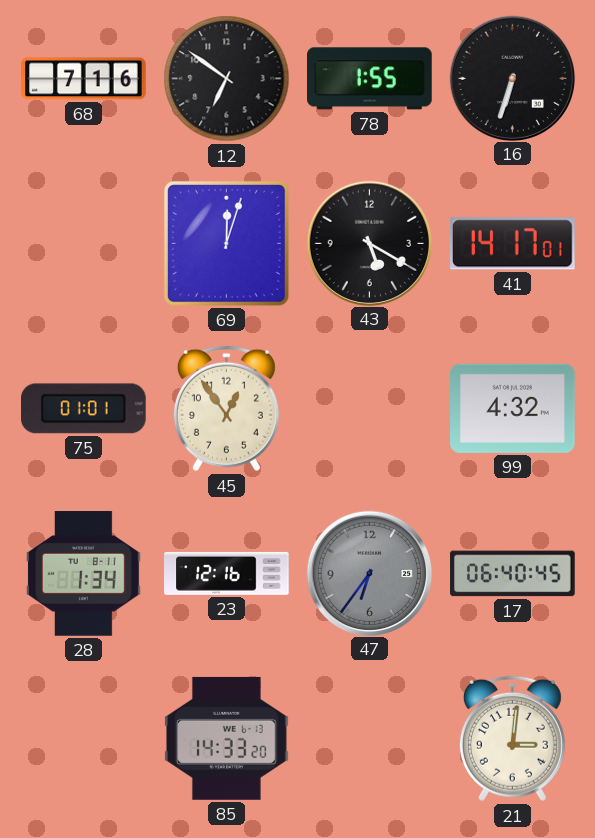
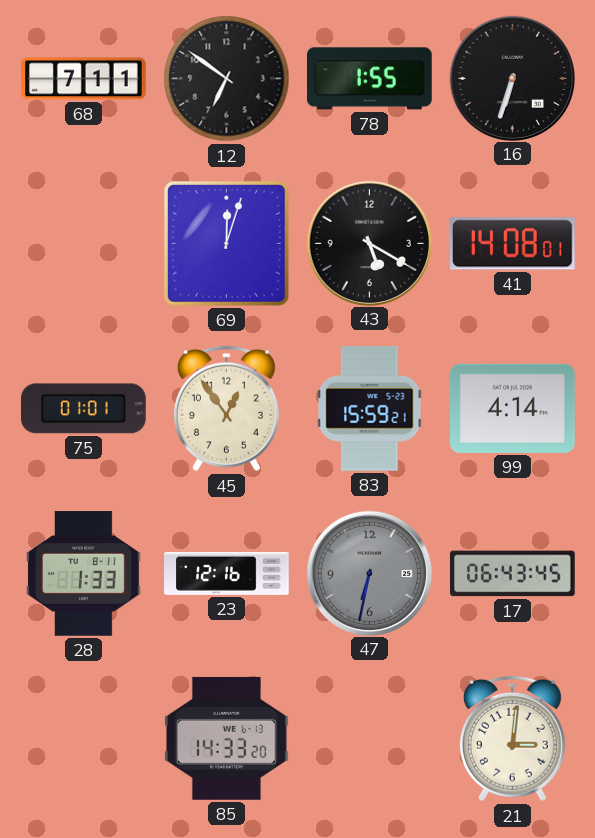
68: 7:16 -> 7:11 (84, 79)
41: 14:17 -> 14:08 (513, 244)
83: none -> 15:59 (370, 409)
99: 4:32 -> 4:14 (513, 408)
28: 1:34 -> 1:33 (84, 574)
47: 6:36 -> 6:32 (369, 573)
17: 06:40 -> 06:43 (513, 574)
